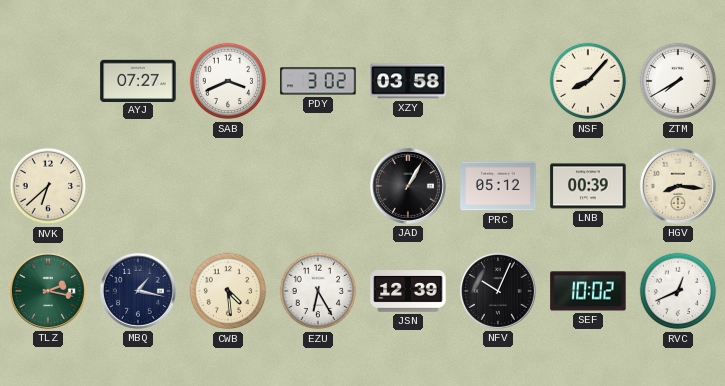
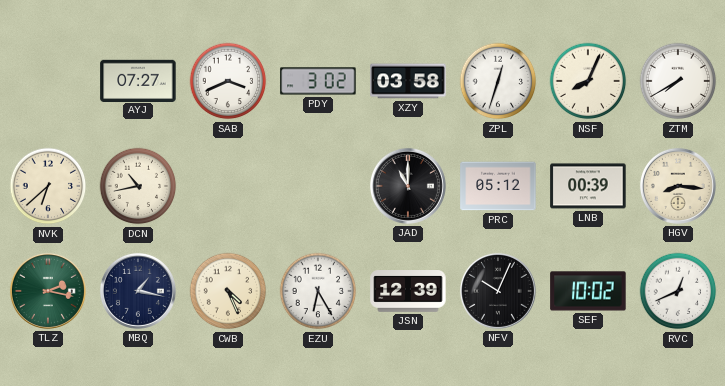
ZPL: none -> 12:33 (498, 81)
NSF: 8:07 -> 8:04 (588, 81)
DCN: none -> 10:43 (138, 186)
JAD: 1:05 -> 11:00 (408, 186)
CWB: 4:29 -> 4:26 (228, 291)
